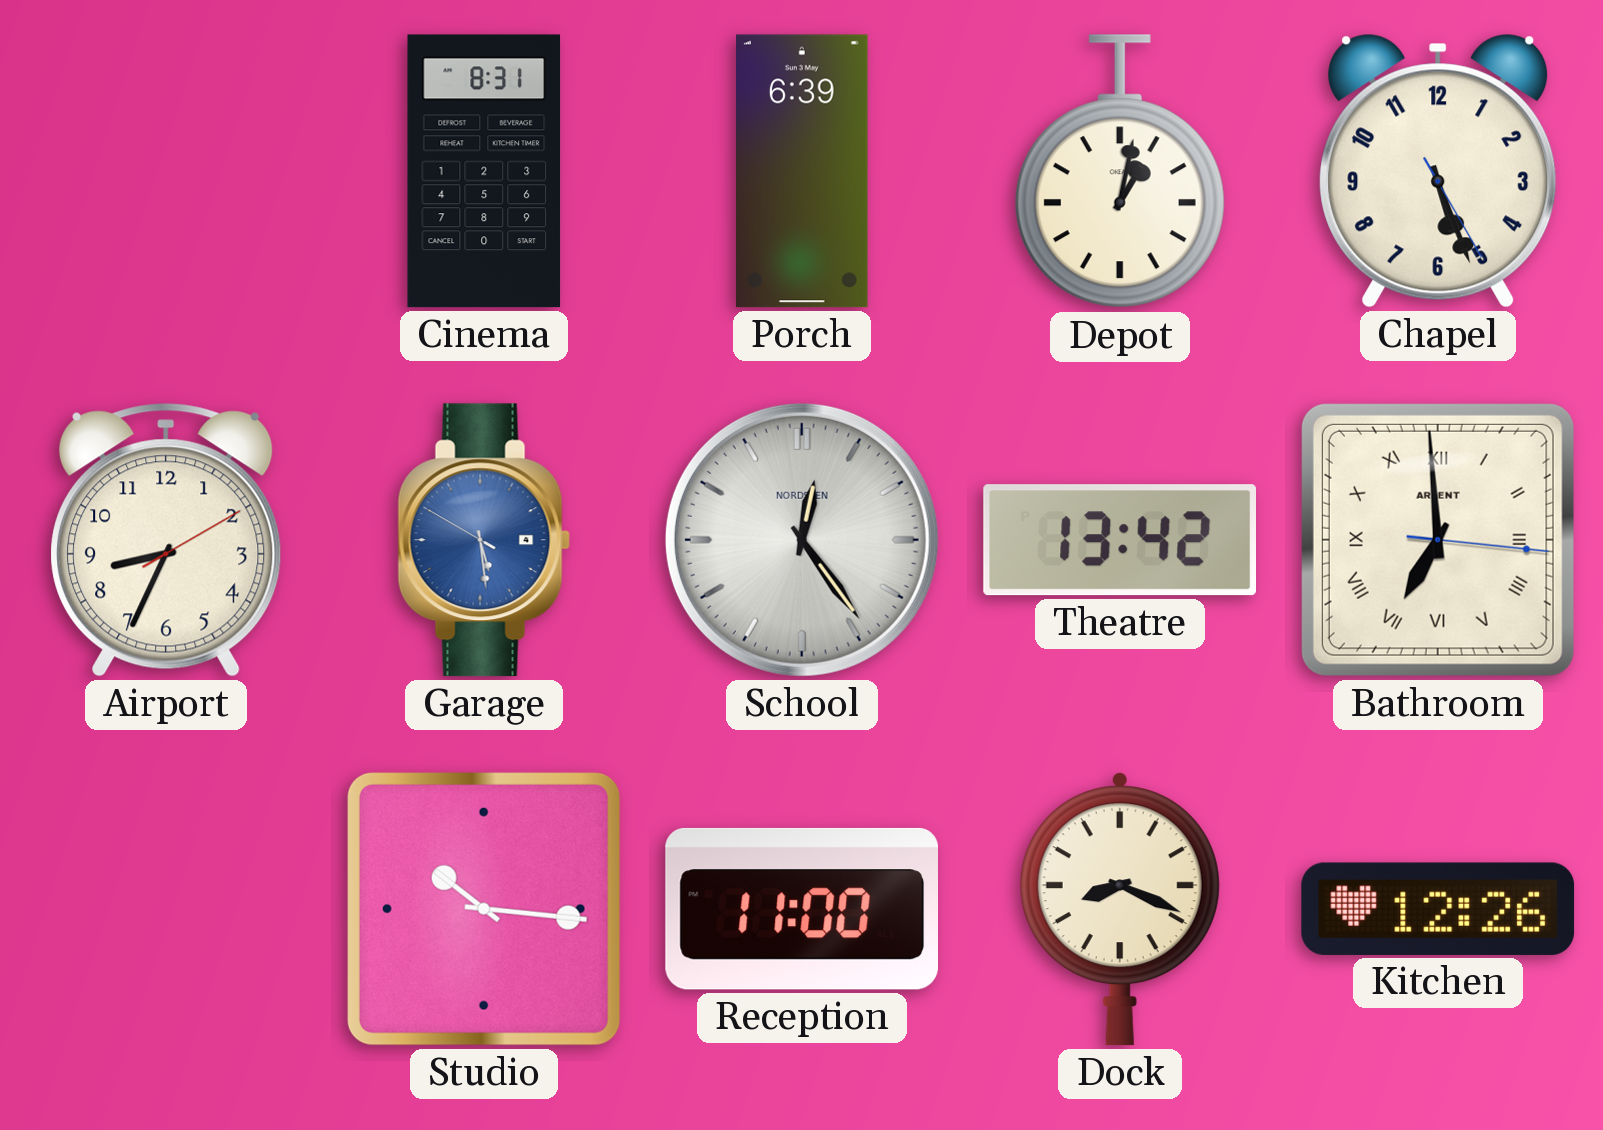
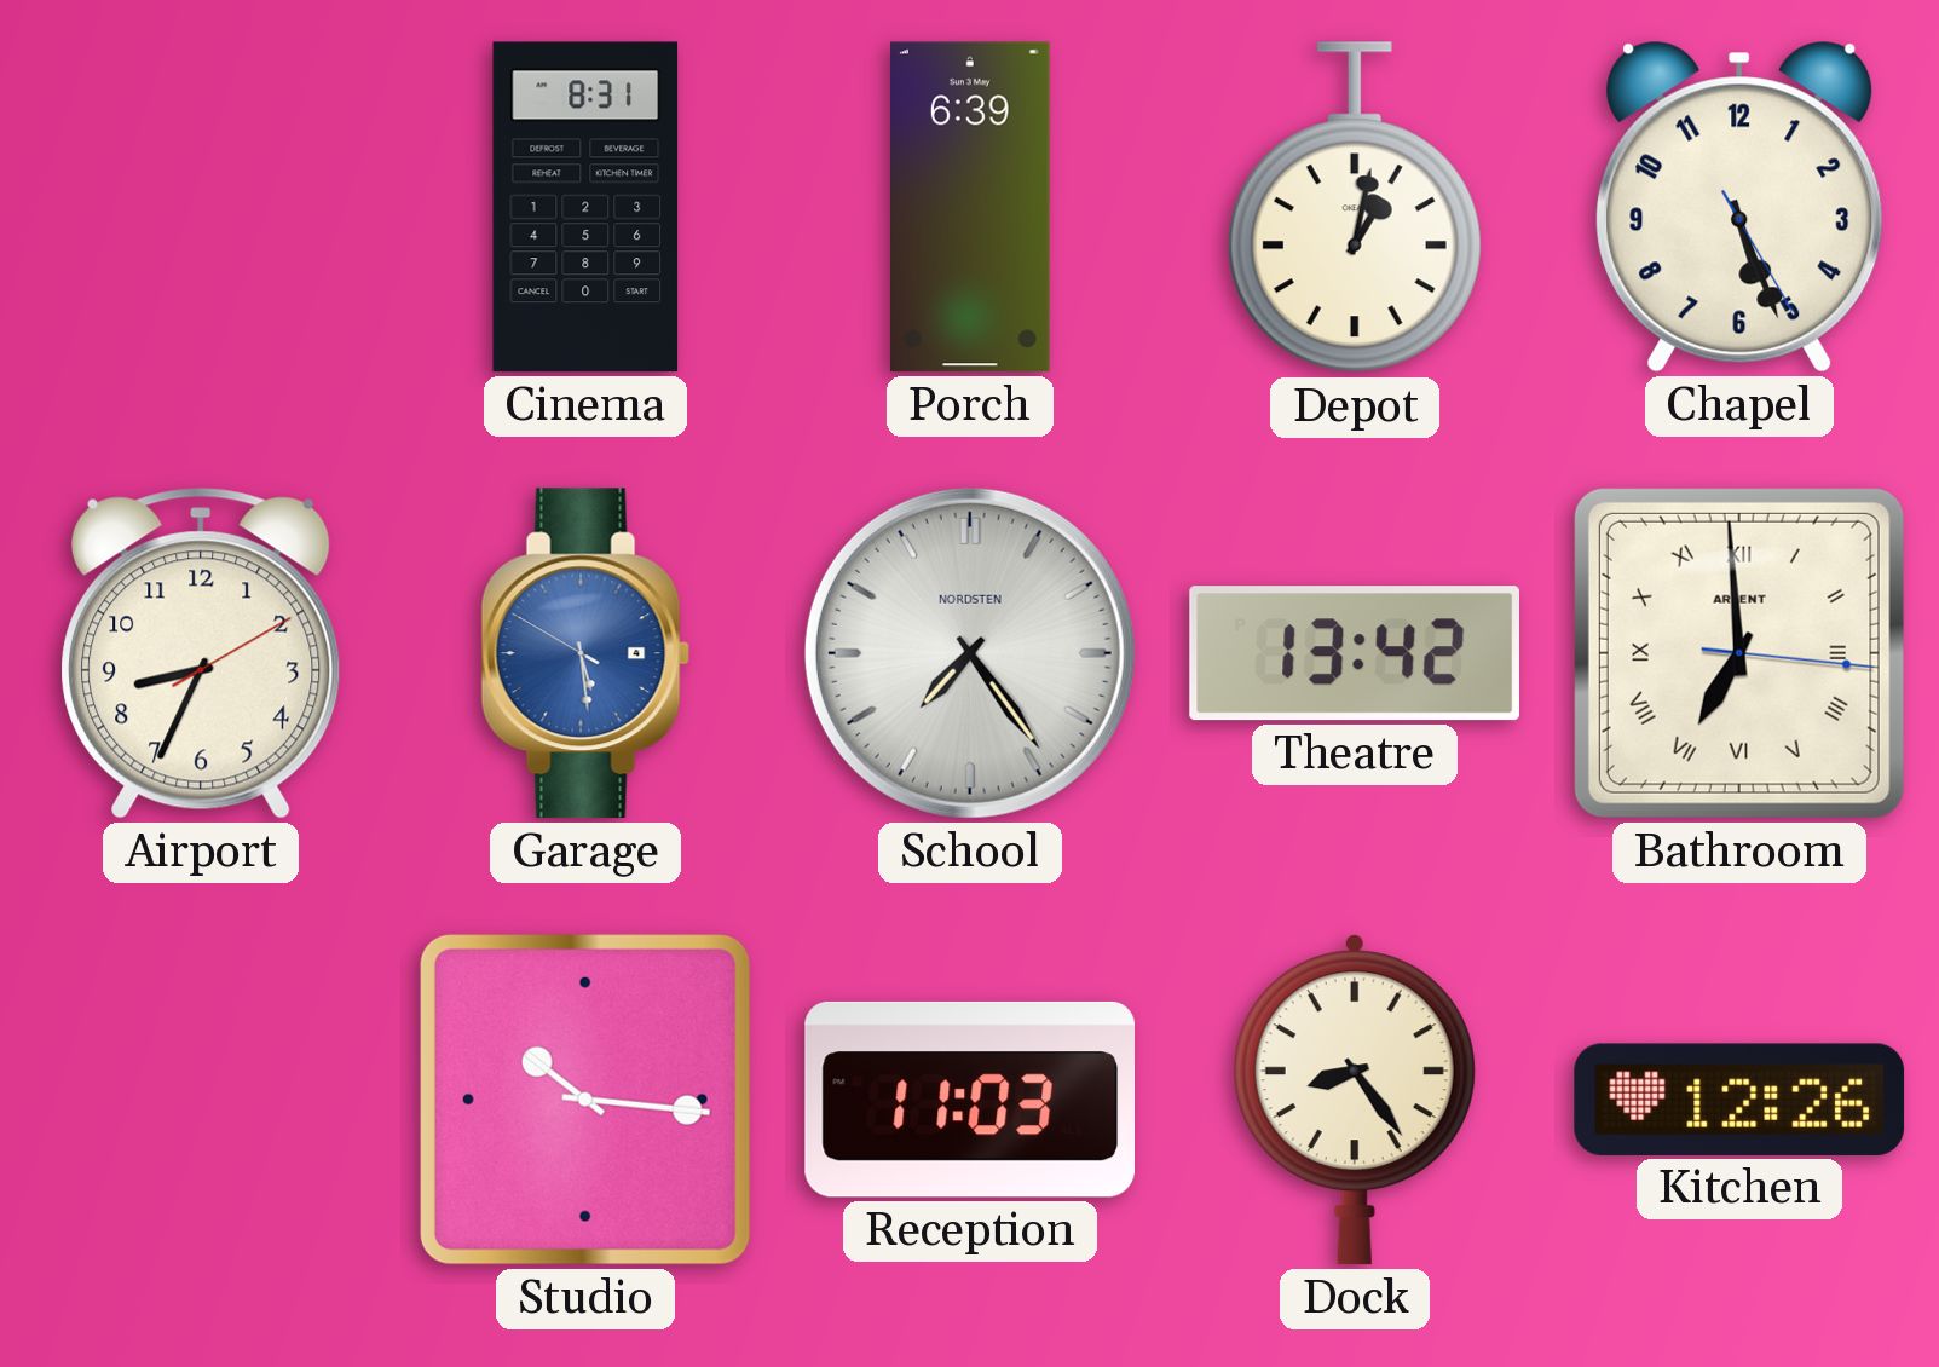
School: 12:24 -> 7:24 (970, 653)
Reception: 11:00 -> 11:03 (969, 1100)
Dock: 8:19 -> 8:24 (1355, 1100)
